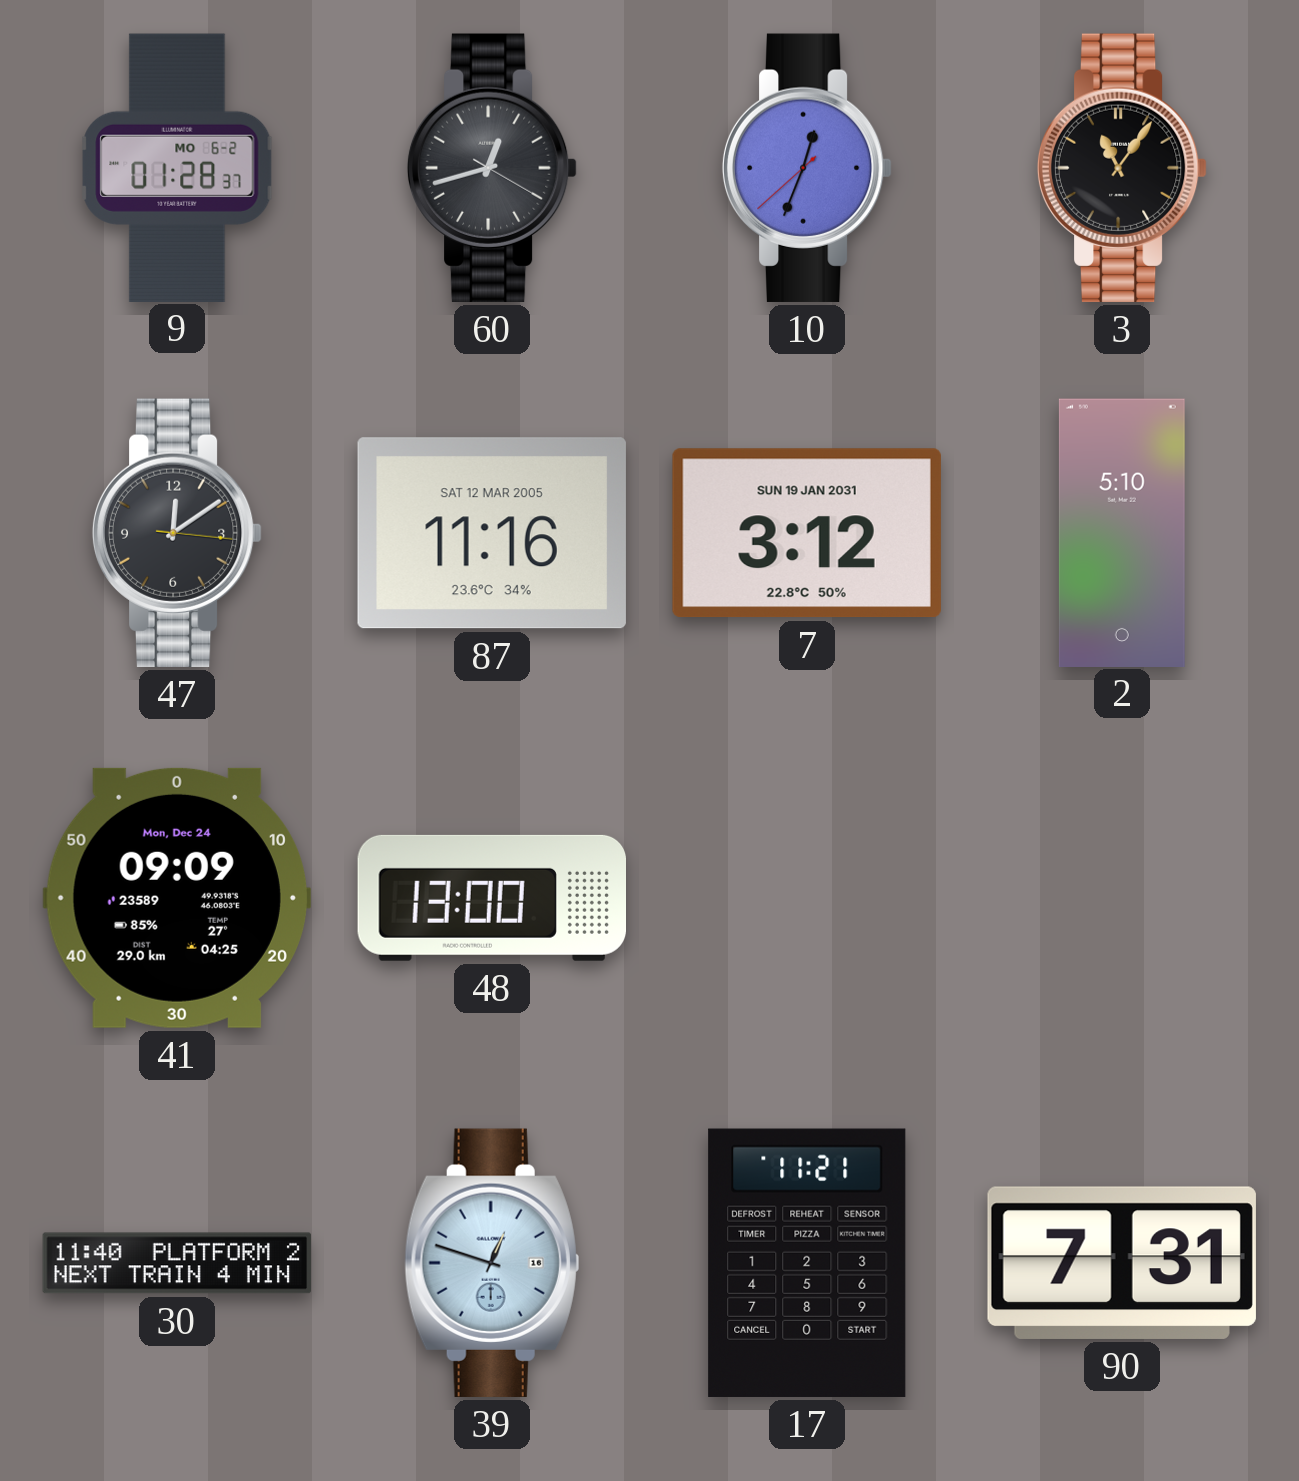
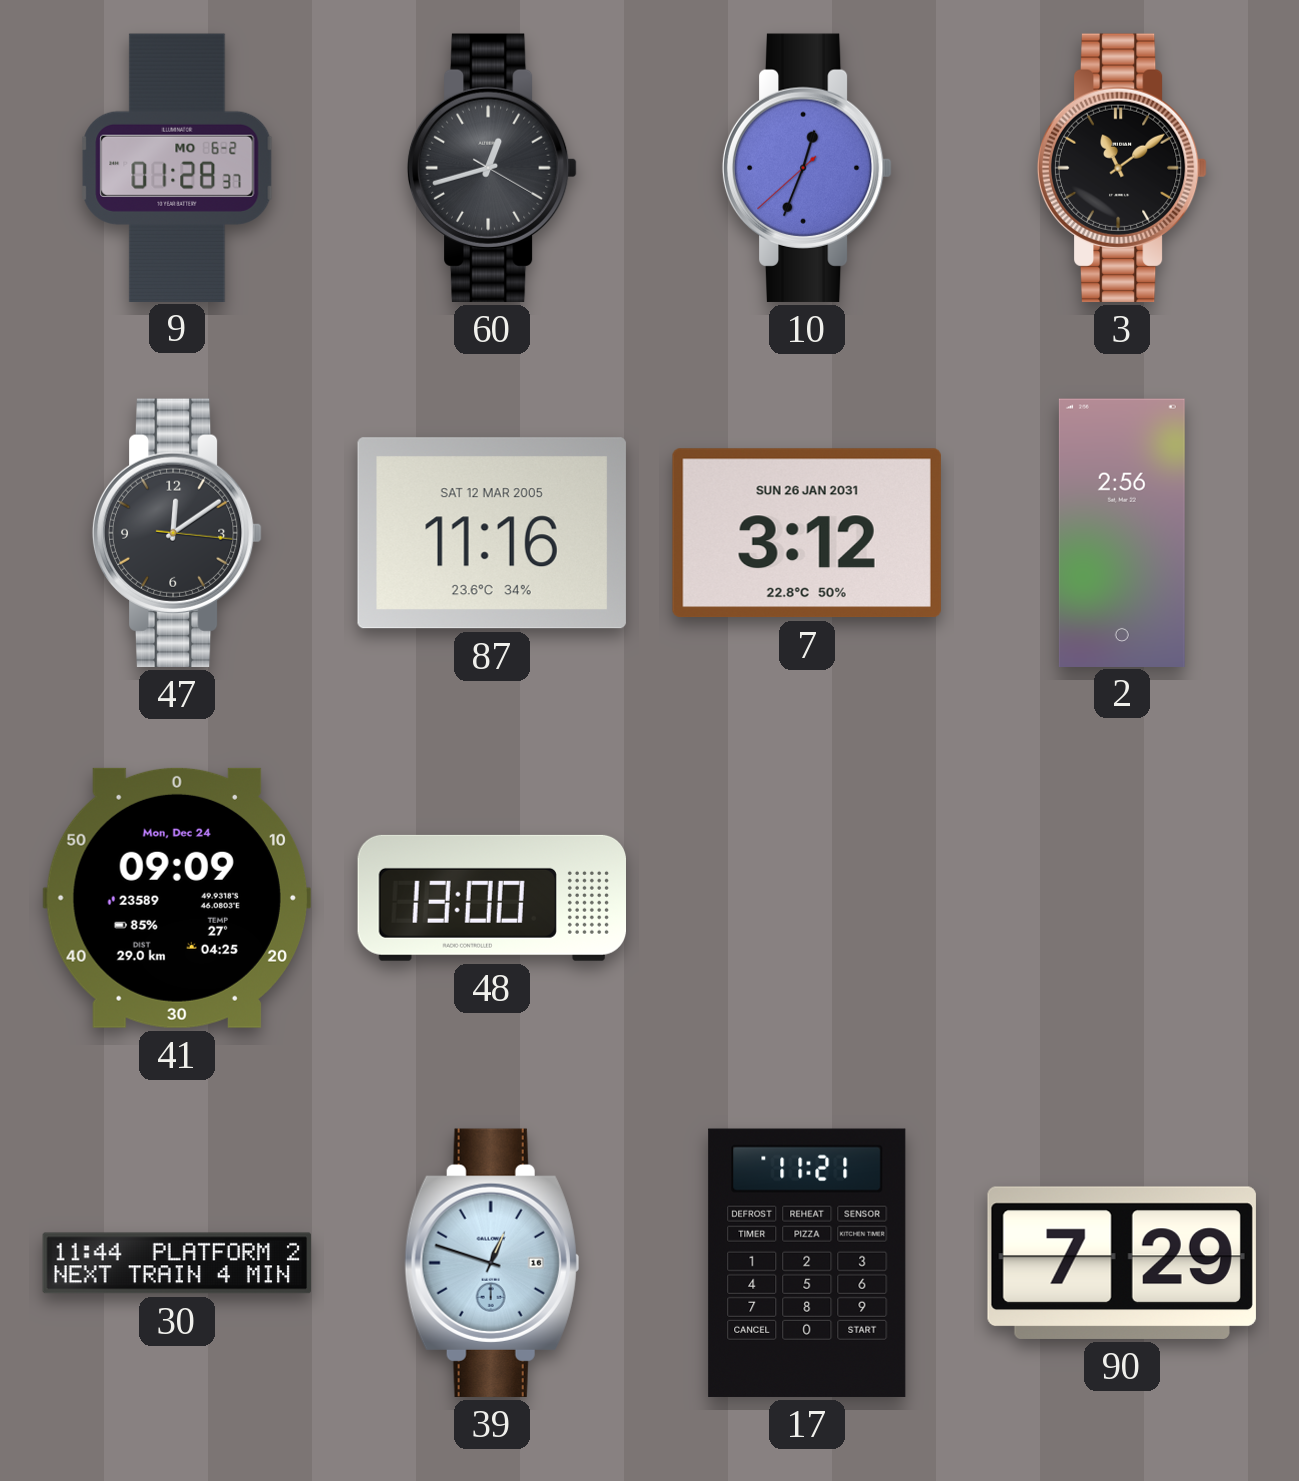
3: 11:06 -> 11:09 (1122, 168)
7 date: SUN 19 JAN 2031 -> SUN 26 JAN 2031 (807, 533)
2: 5:10 -> 2:56 (1122, 532)
30: 11:40 -> 11:44 (177, 1263)
90: 7:31 -> 7:29 (1122, 1263)
